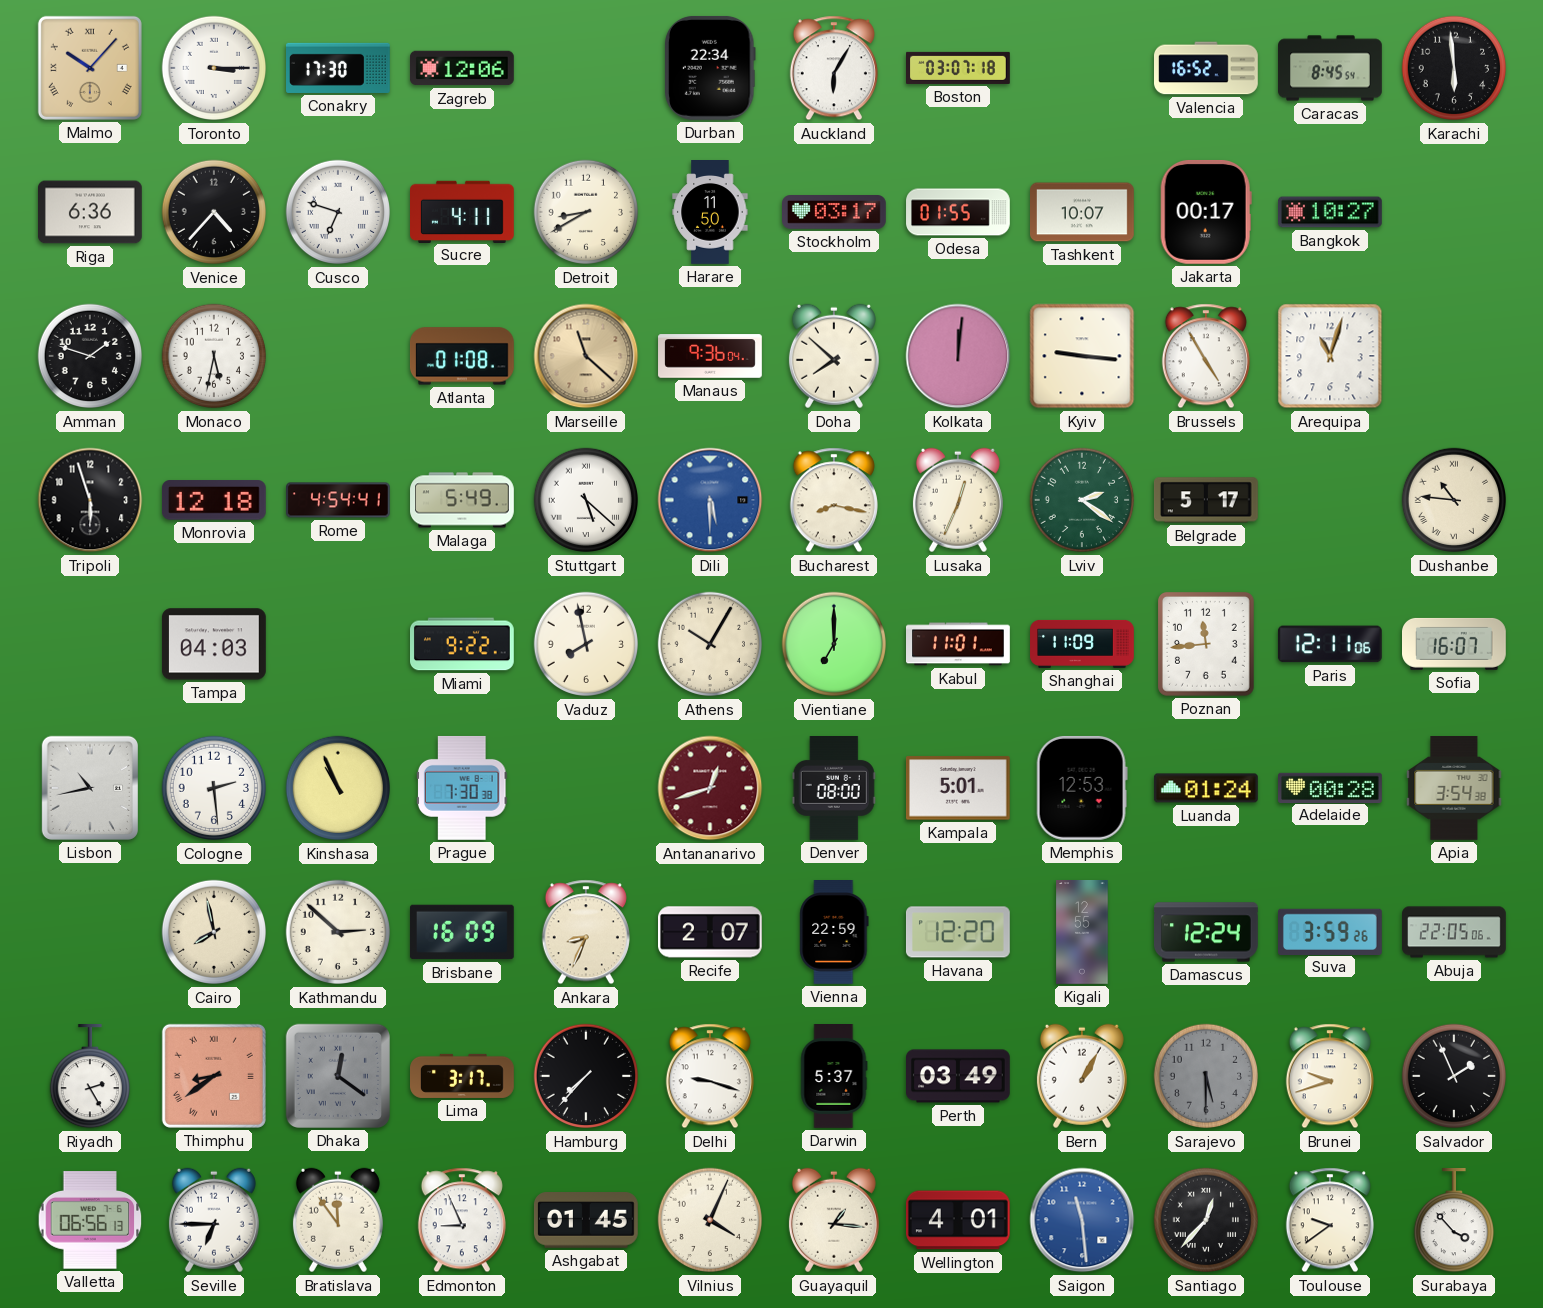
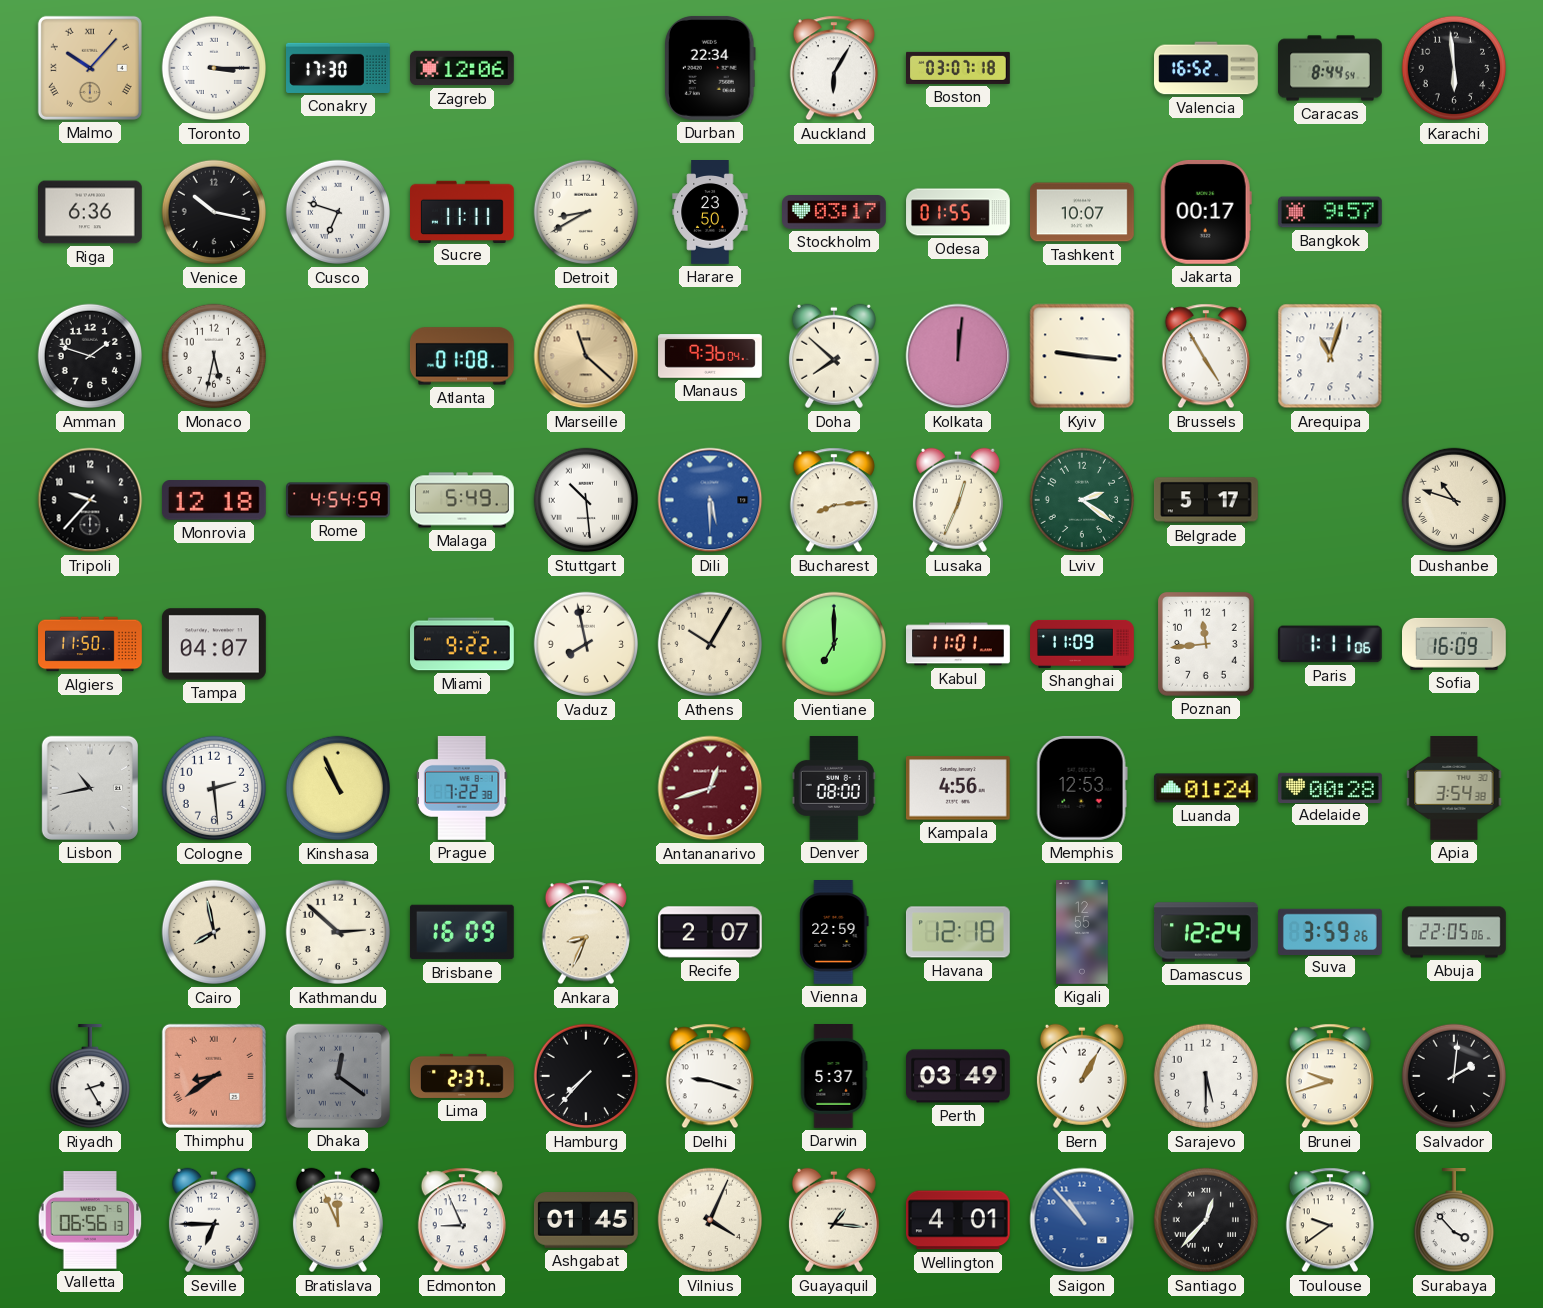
Caracas: 8:45 -> 8:44 (1330, 68)
Venice: 4:37 -> 10:17 (213, 212)
Sucre: 4:11 -> 11:11 (463, 211)
Harare: 11:50 -> 23:50 (710, 212)
Bangkok: 10:27 -> 9:57 (1331, 212)
Tripoli: 5:57 -> 9:37 (90, 500)
Rome: 4:54:41 -> 4:54:59 (339, 500)
Stuttgart: 5:22 -> 10:29 (585, 500)
Bucharest: 8:17 -> 8:14 (834, 500)
Dushanbe: 10:46 -> 10:48 (1453, 500)
Algiers: none -> 11:50 (90, 644)
Tampa: 04:03 -> 04:07 (214, 644)
Paris: 12:11 -> 1:11 (1330, 644)
Sofia: 16:07 -> 16:09 (1455, 644)
Prague: 7:30 -> 7:22 (462, 788)
Kampala: 5:01 -> 4:56 (958, 788)
Havana: 12:20 -> 12:18 (958, 932)
Lima: 3:17 -> 2:37 (463, 1076)
Sarajevo dial: grey -> white (1205, 1076)
Salvador: 1:56 -> 2:01 (1453, 1076)
Bratislava: 11:54 -> 11:56 (338, 1220)
Saigon: 11:29 -> 10:53 (1082, 1220)
